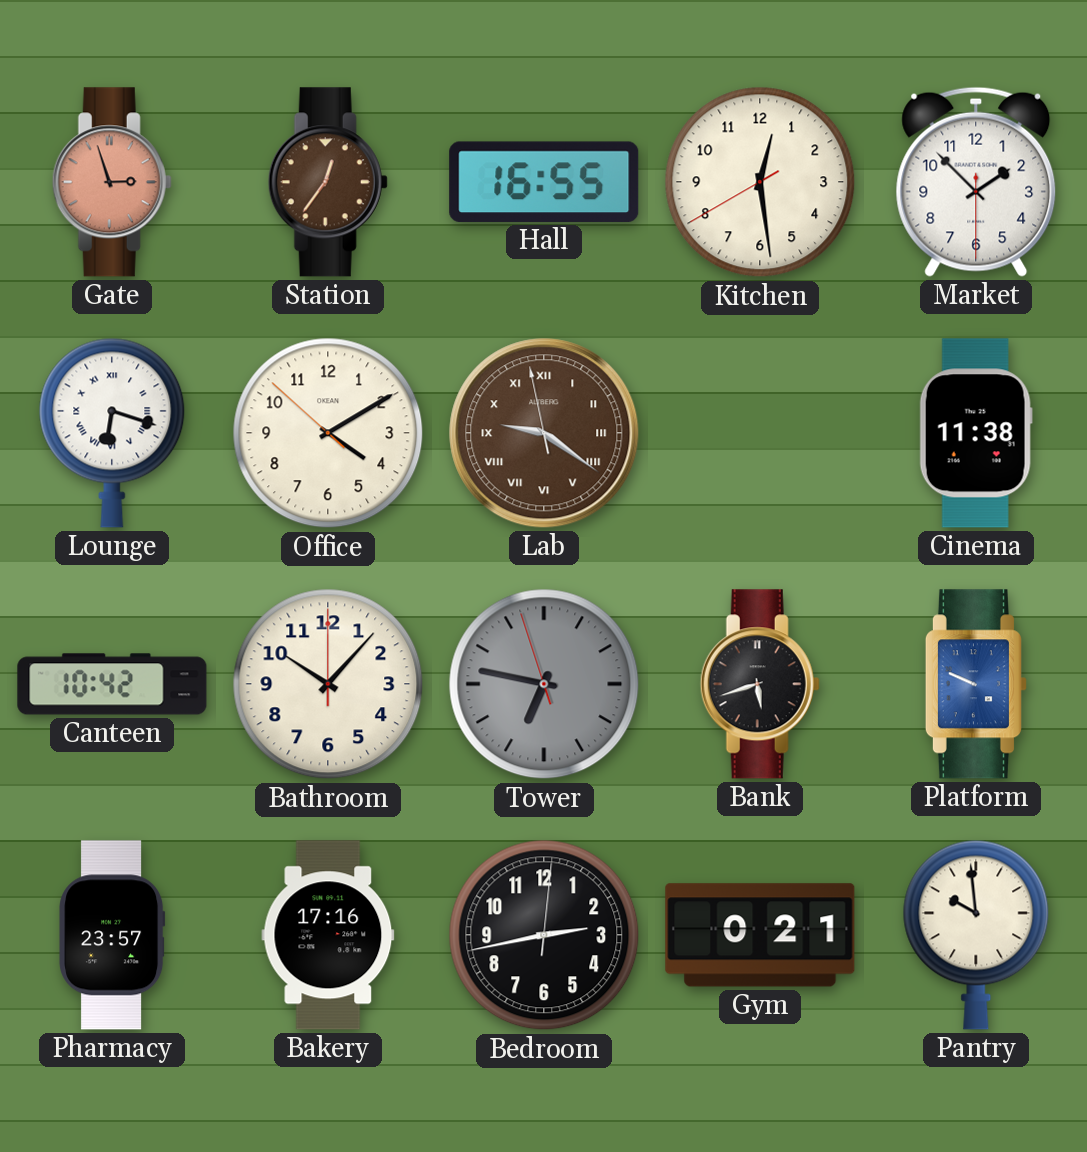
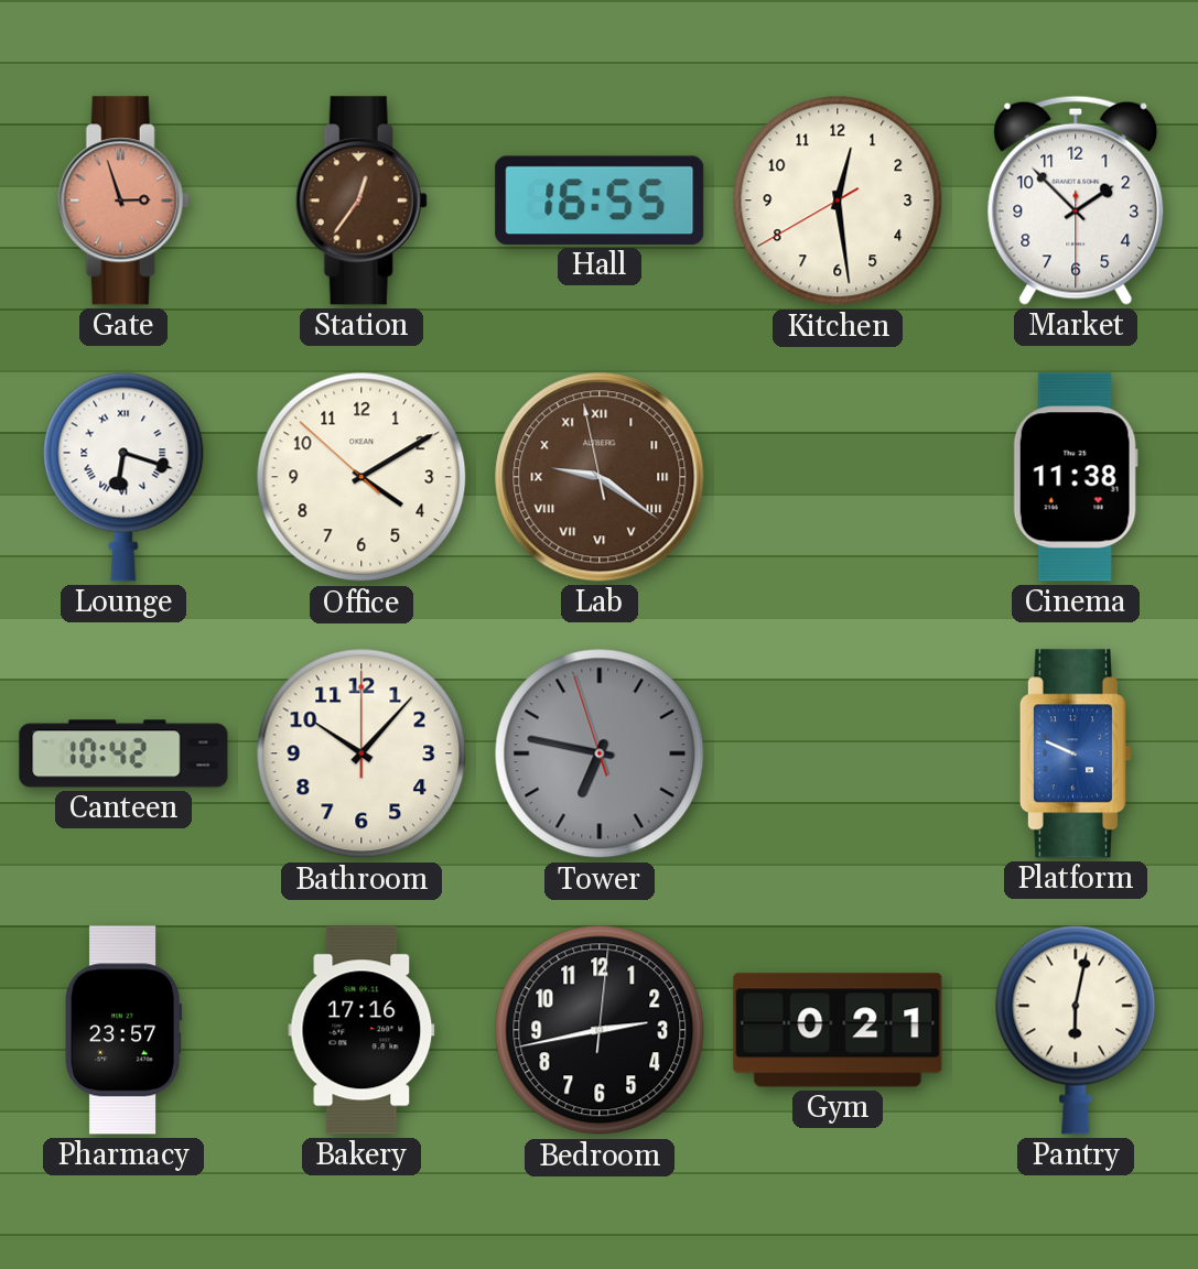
Bank: 5:42 -> none (760, 684)
Pantry: 9:59 -> 6:02 (1076, 1030)
